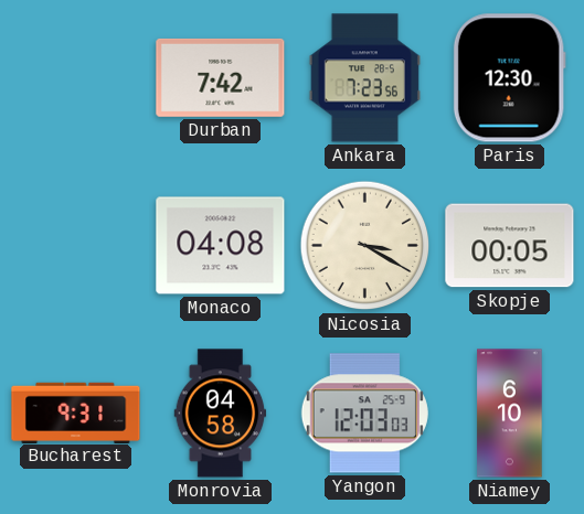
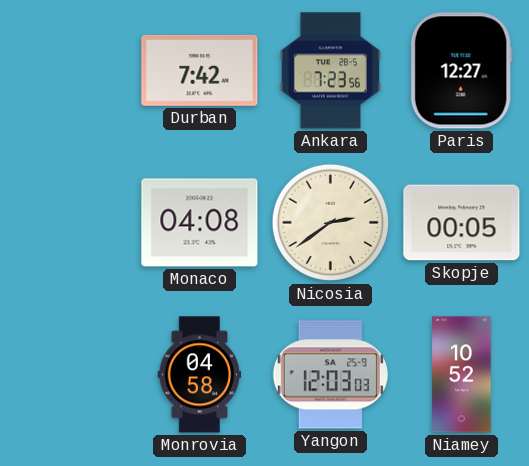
Paris: 12:30 -> 12:27 (461, 71)
Nicosia: 3:20 -> 2:39 (331, 223)
Bucharest: 9:31 -> none (76, 413)
Niamey: 6:10 -> 10:52 (462, 375)
